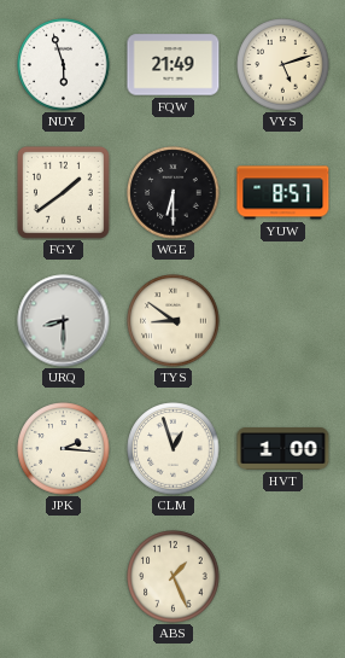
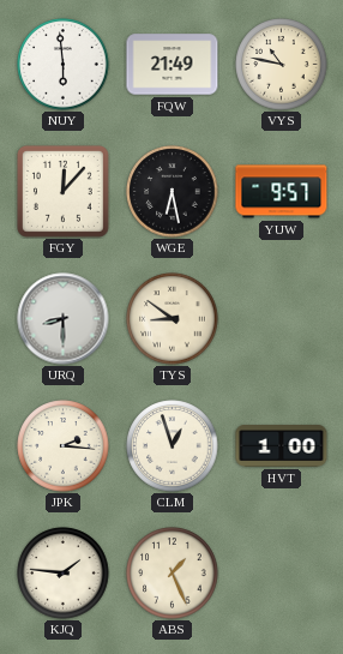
NUY: 5:57 -> 5:59 (64, 65)
VYS: 5:12 -> 10:47 (282, 65)
FGY: 1:39 -> 12:07 (64, 192)
WGE: 6:30 -> 6:28 (173, 192)
YUW: 8:57 -> 9:57 (282, 192)
KJQ: none -> 1:46 (64, 574)
